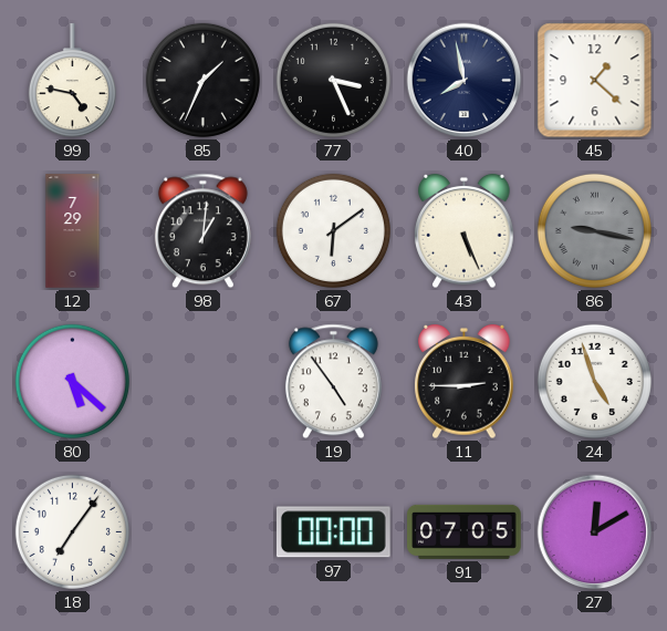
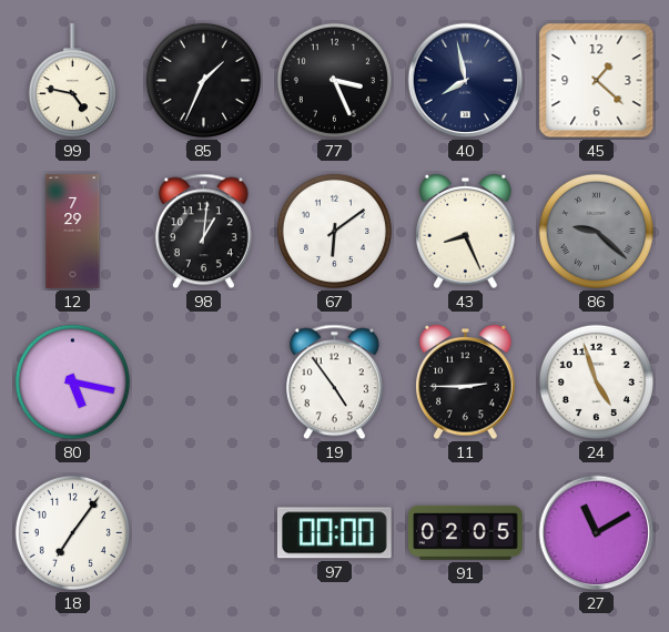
43: 5:26 -> 8:26 (466, 232)
86: 9:17 -> 9:22 (596, 231)
80: 5:22 -> 5:17 (72, 381)
91: 07:05 -> 02:05 (466, 532)
27: 12:10 -> 11:10 (597, 533)
